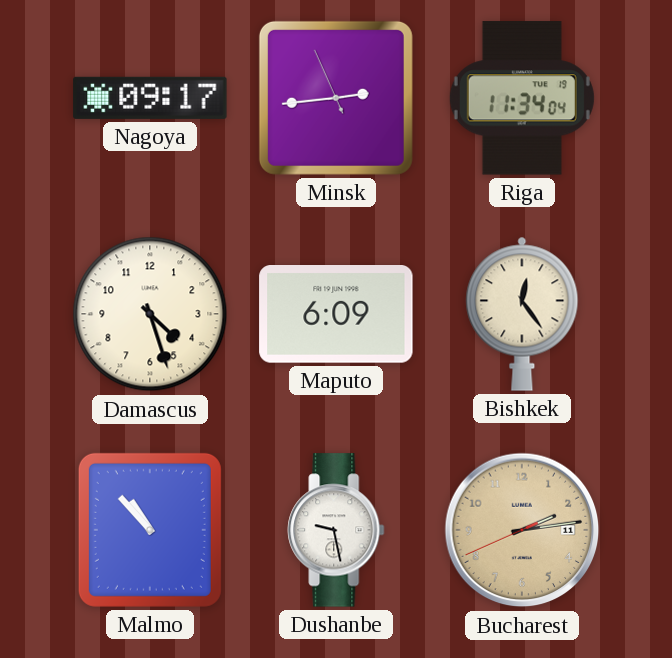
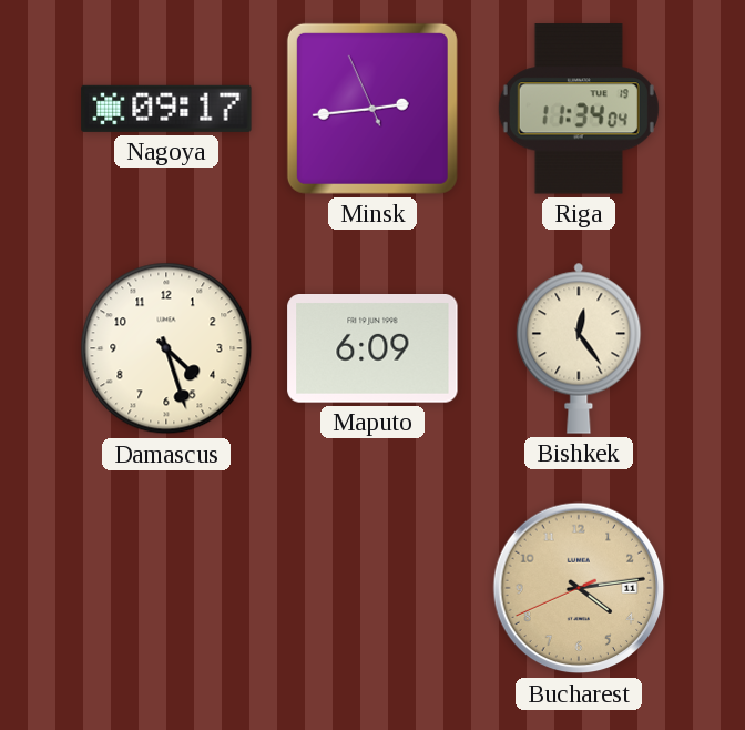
Malmo: 10:53 -> none (150, 530)
Dushanbe: 9:28 -> none (336, 530)
Bucharest: 2:13 -> 4:13 (579, 588)
